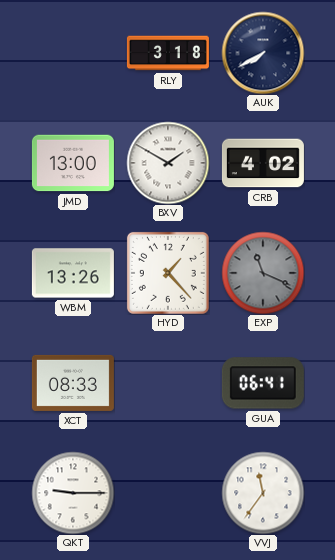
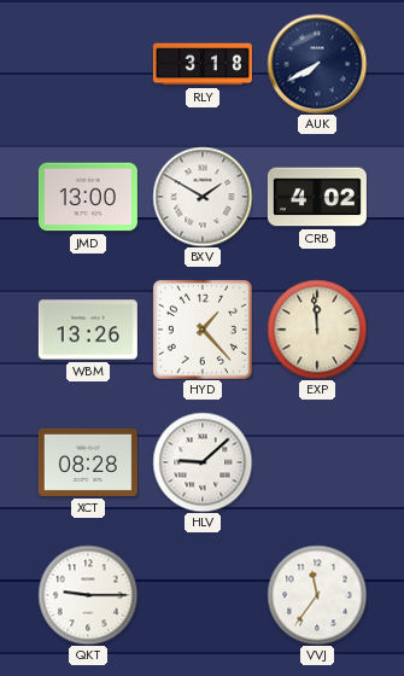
EXP: 11:19 -> 11:59 (317, 330)
EXP dial: grey -> cream (317, 330)
XCT: 08:33 -> 08:28 (88, 462)
HLV: none -> 9:08 (203, 462)
GUA: 06:41 -> none (263, 383)
